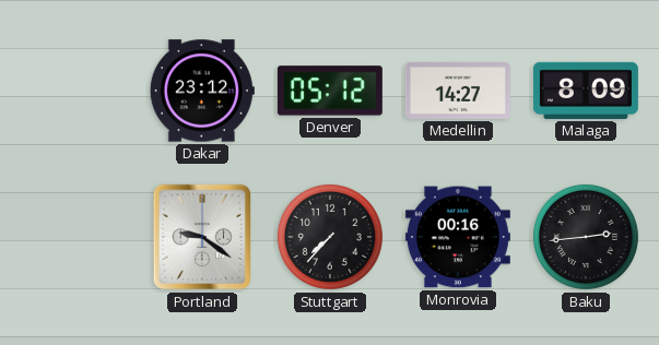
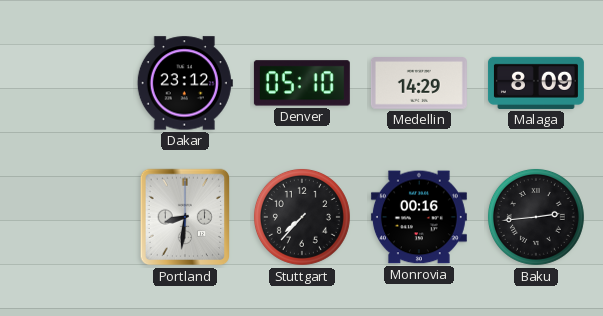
Denver: 05:12 -> 05:10 (302, 83)
Medellin: 14:27 -> 14:29 (419, 84)
Portland: 9:21 -> 8:31 (185, 217)
